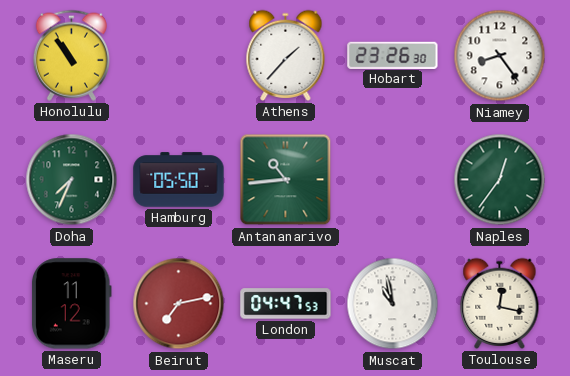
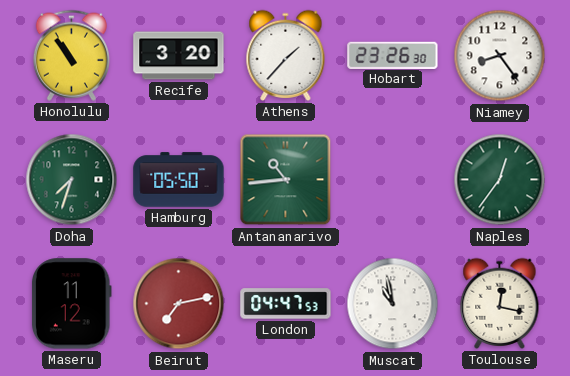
Recife: none -> 3:20 (179, 56)
Doha: 7:34 -> 7:33 (72, 180)
